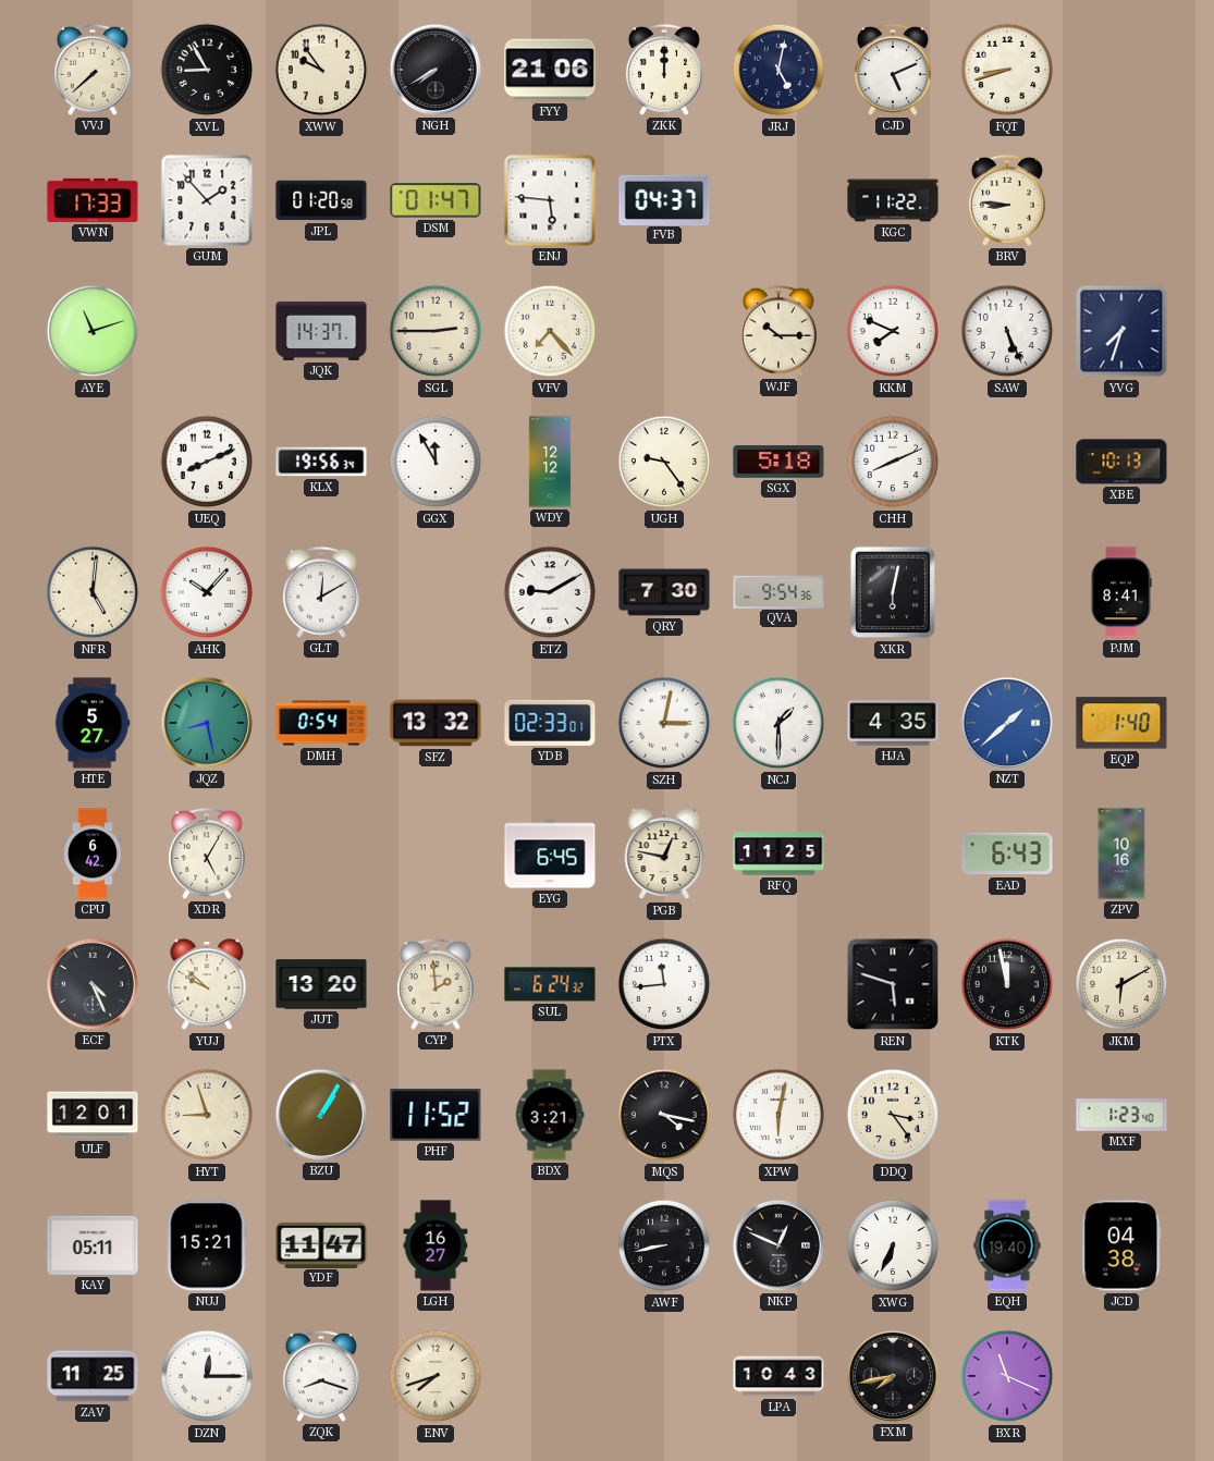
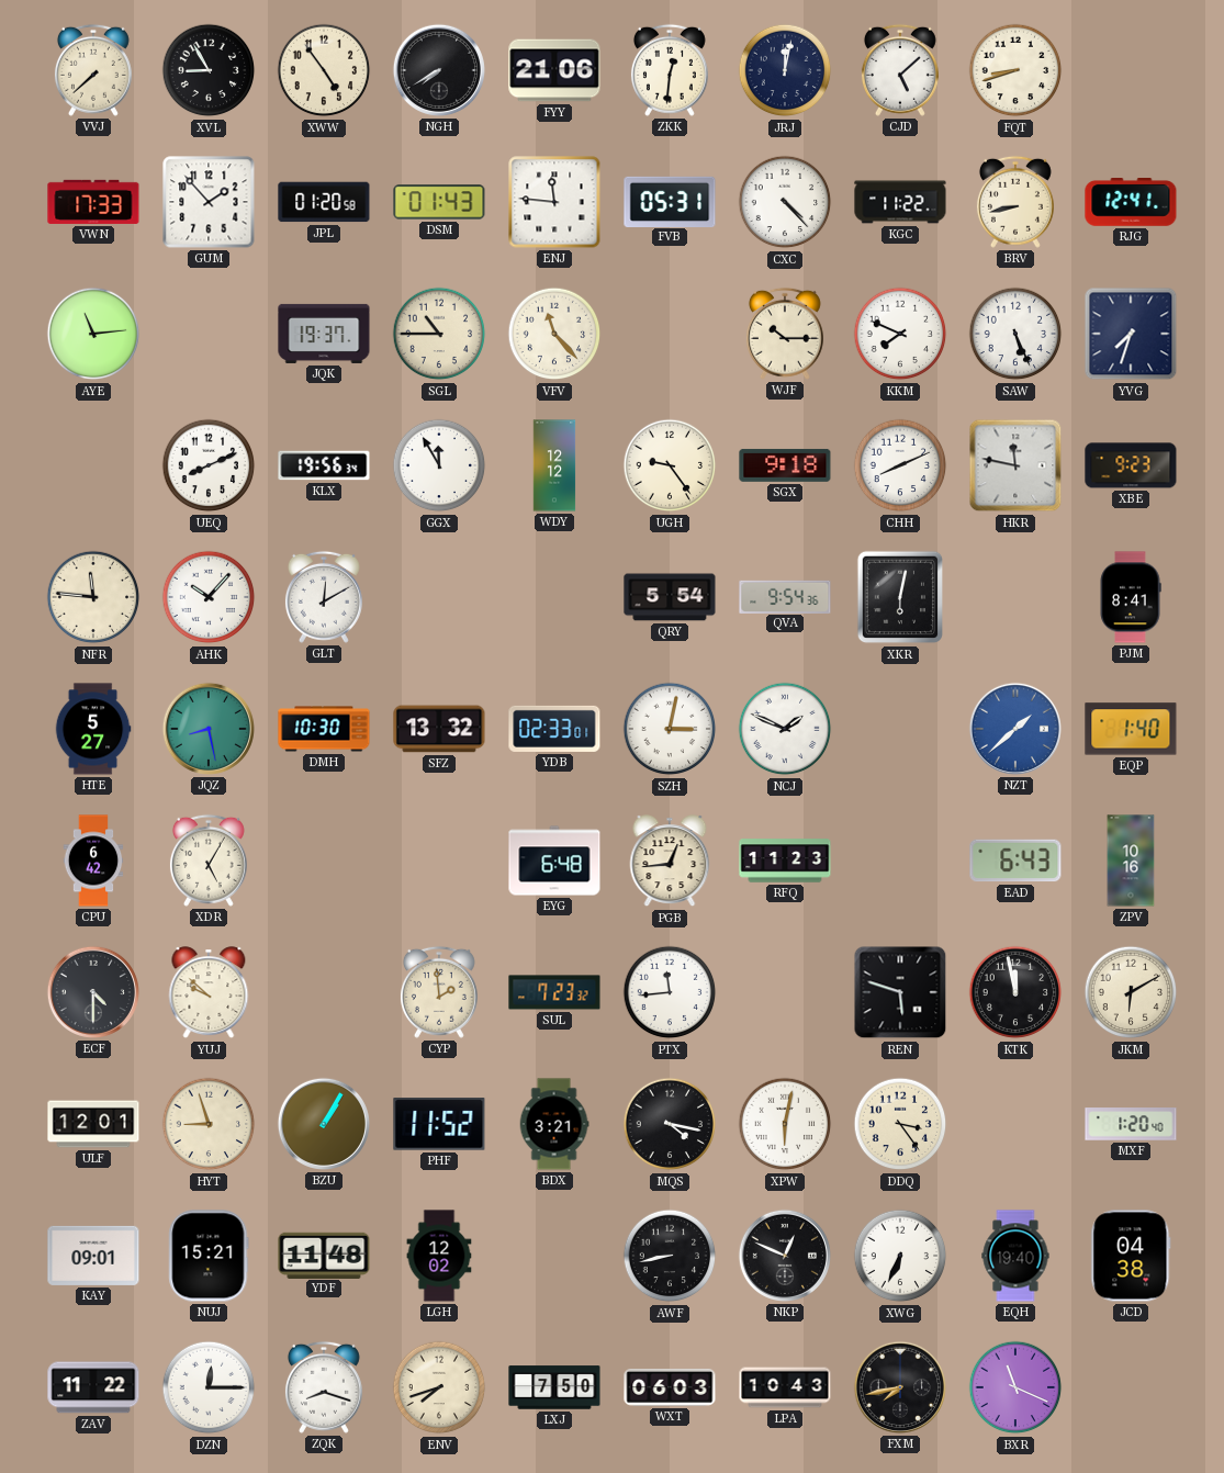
XWW: 9:54 -> 4:54 (324, 70)
ZKK: 12:00 -> 12:31 (670, 70)
JRJ: 5:02 -> 12:02 (785, 70)
CJD: 5:11 -> 5:08 (900, 70)
DSM: 01:47 -> 01:43 (439, 202)
ENJ: 5:46 -> 11:46 (554, 202)
FVB: 04:37 -> 05:31 (670, 201)
CXC: none -> 4:23 (785, 202)
BRV: 8:46 -> 8:43 (1015, 202)
RJG: none -> 12:41 (1131, 203)
AYE: 11:12 -> 11:14 (93, 334)
JQK: 14:37 -> 19:37 (324, 334)
SGL: 2:45 -> 10:45 (439, 334)
VFV: 7:23 -> 11:23 (554, 334)
SGX: 5:18 -> 9:18 (785, 465)
HKR: none -> 11:47 (1015, 465)
XBE: 10:13 -> 9:23 (1131, 465)
NFR: 5:01 -> 11:46 (93, 597)
ETZ: 9:10 -> none (550, 592)
QRY: 7:30 -> 5:54 (670, 597)
DMH: 0:54 -> 10:30 (324, 729)
NCJ: 1:30 -> 1:49 (785, 729)
HJA: 4:35 -> none (893, 723)
EYG: 6:45 -> 6:48 (554, 861)
PGB: 12:47 -> 12:44 (670, 862)
RFQ: 11:25 -> 11:23 (785, 861)
ECF: 4:26 -> 4:30 (93, 992)
JUT: 13:20 -> none (321, 984)
SUL: 6:24 -> 7:23 (554, 992)
MXF: 1:23 -> 1:20 (1131, 1124)
KAY: 05:11 -> 09:01 (93, 1256)
YDF: 11:47 -> 11:48 (324, 1255)
LGH: 16:27 -> 12:02 (439, 1256)
ZAV: 11:25 -> 11:22 (93, 1387)
LXJ: none -> 7:50 (554, 1387)
WXT: none -> 06:03 (670, 1387)
